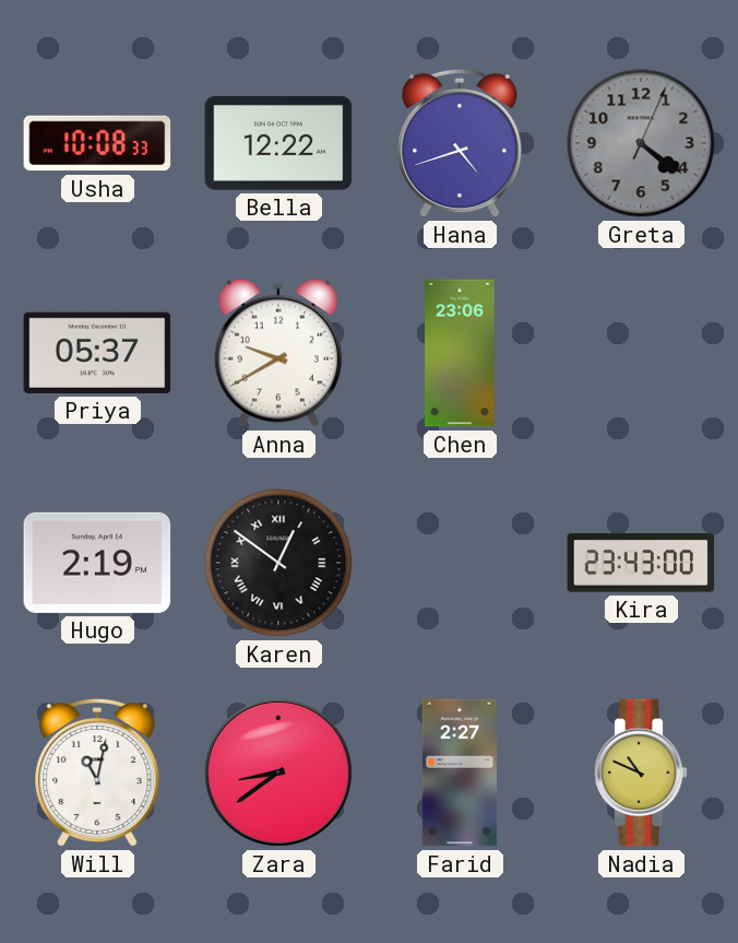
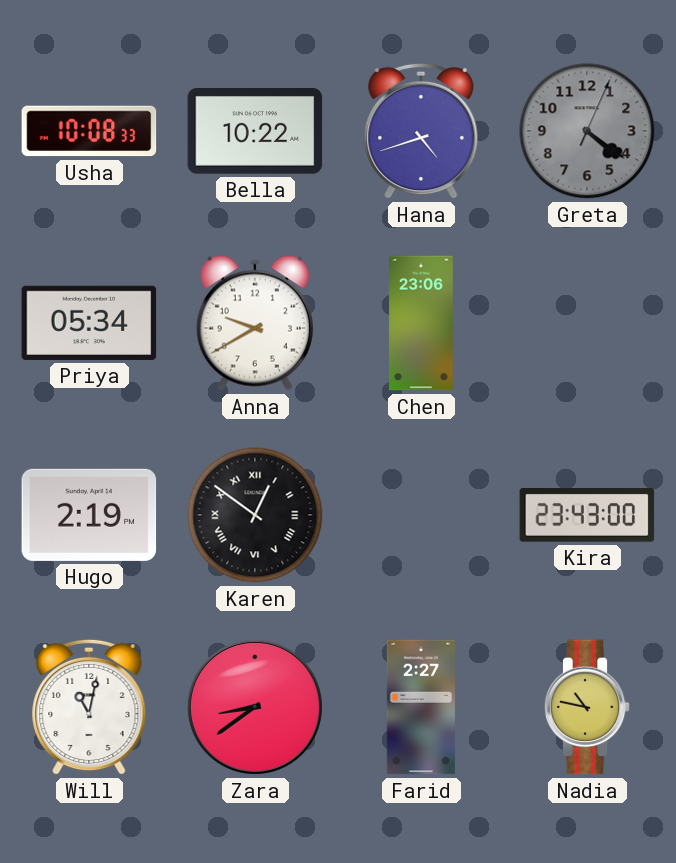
Bella: 12:22 -> 10:22 (255, 132)
Priya: 05:37 -> 05:34 (89, 323)
Nadia: 10:49 -> 10:47 (587, 707)
